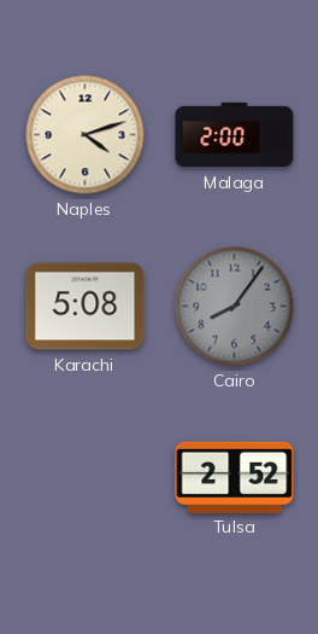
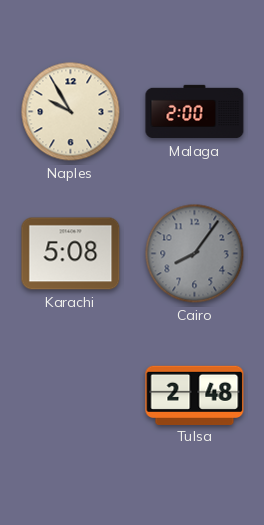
Naples: 4:12 -> 9:55 (71, 112)
Tulsa: 2:52 -> 2:48 (195, 395)
